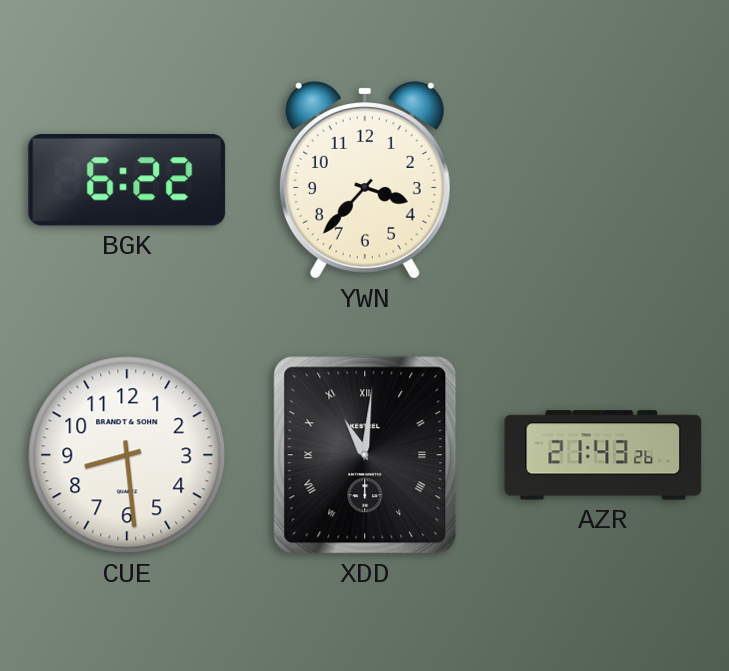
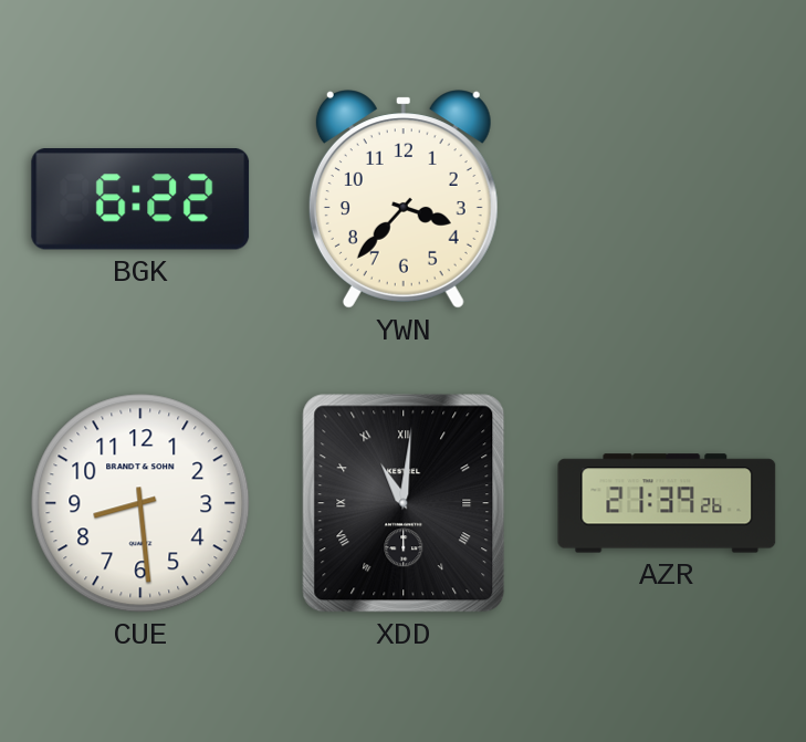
AZR: 21:43 -> 21:39 (667, 503)
